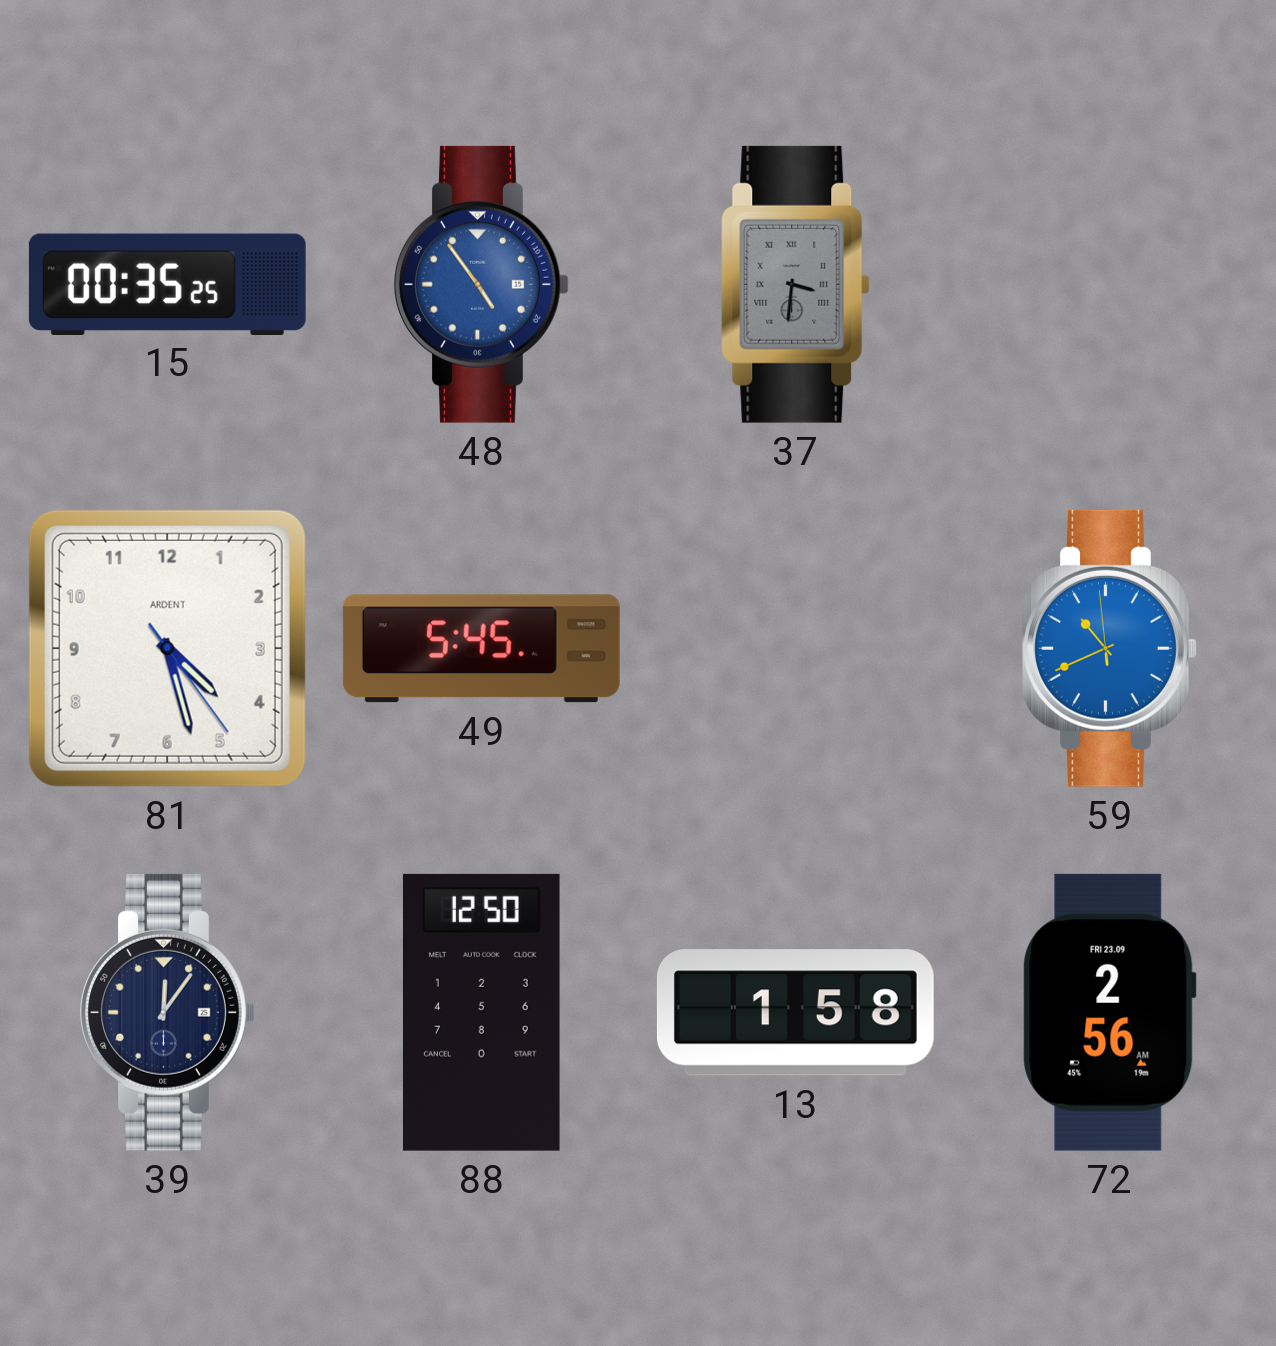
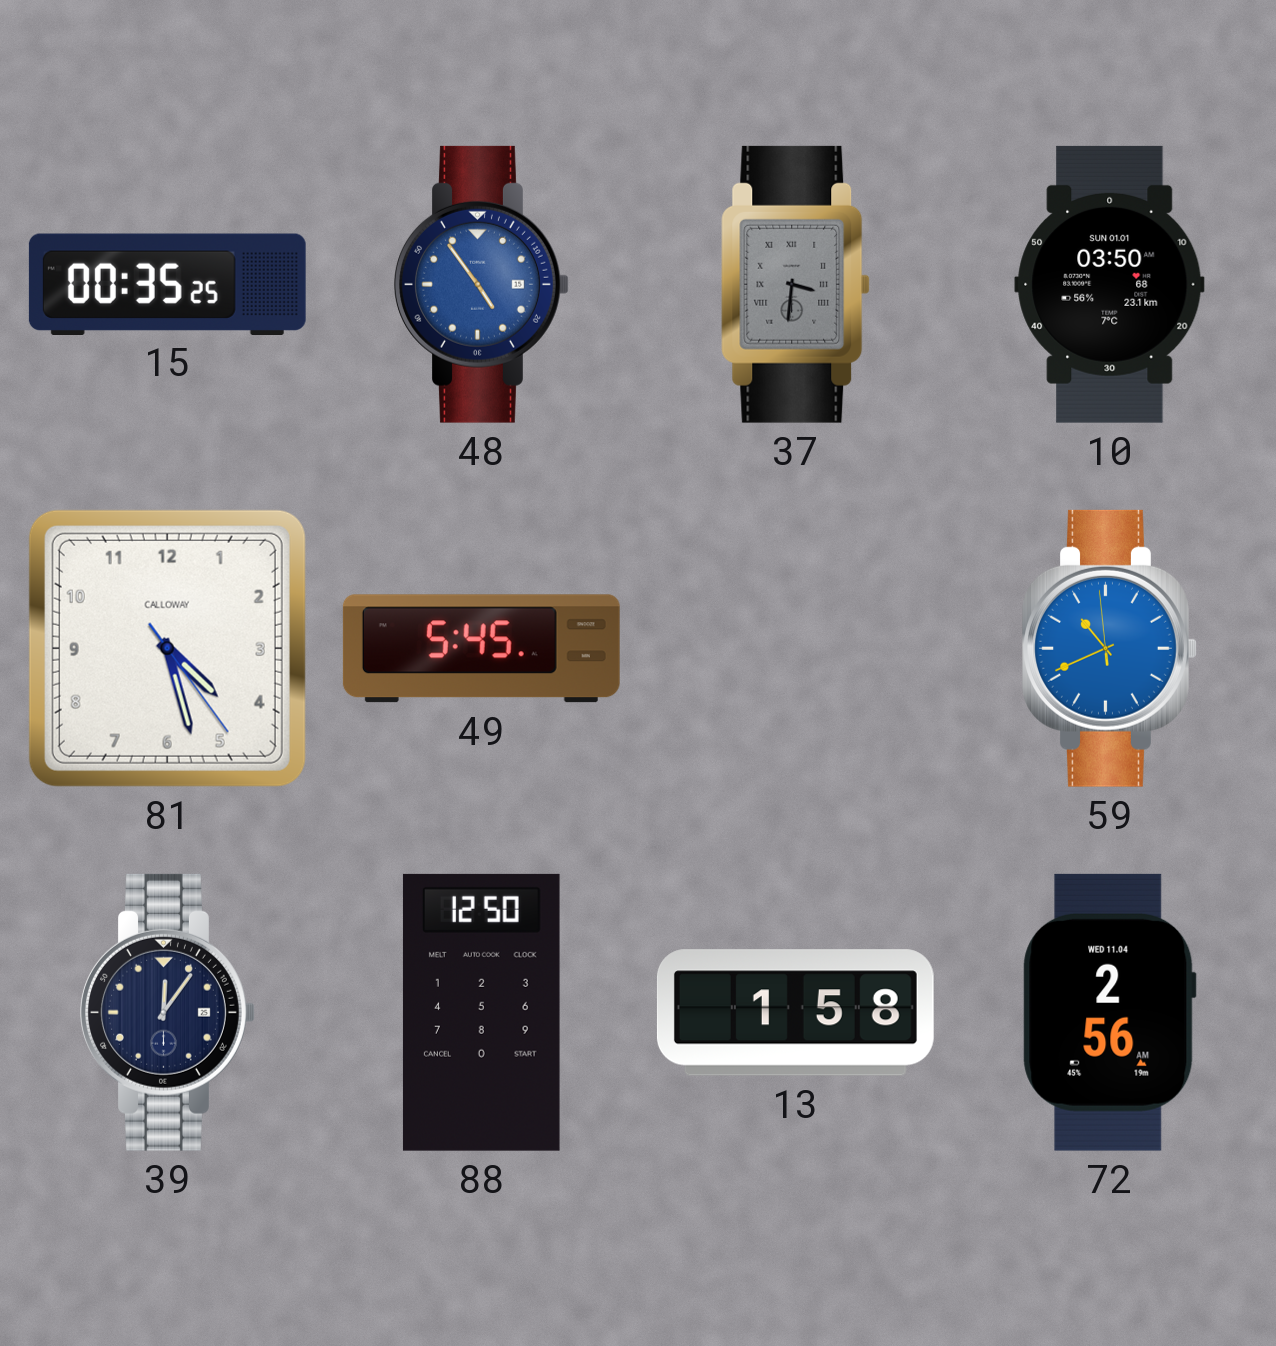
10: none -> 03:50 (1110, 284)
81 brand: ARDENT -> CALLOWAY (167, 648)
72 date: FRI 23.09 -> WED 11.04 (1109, 1012)
